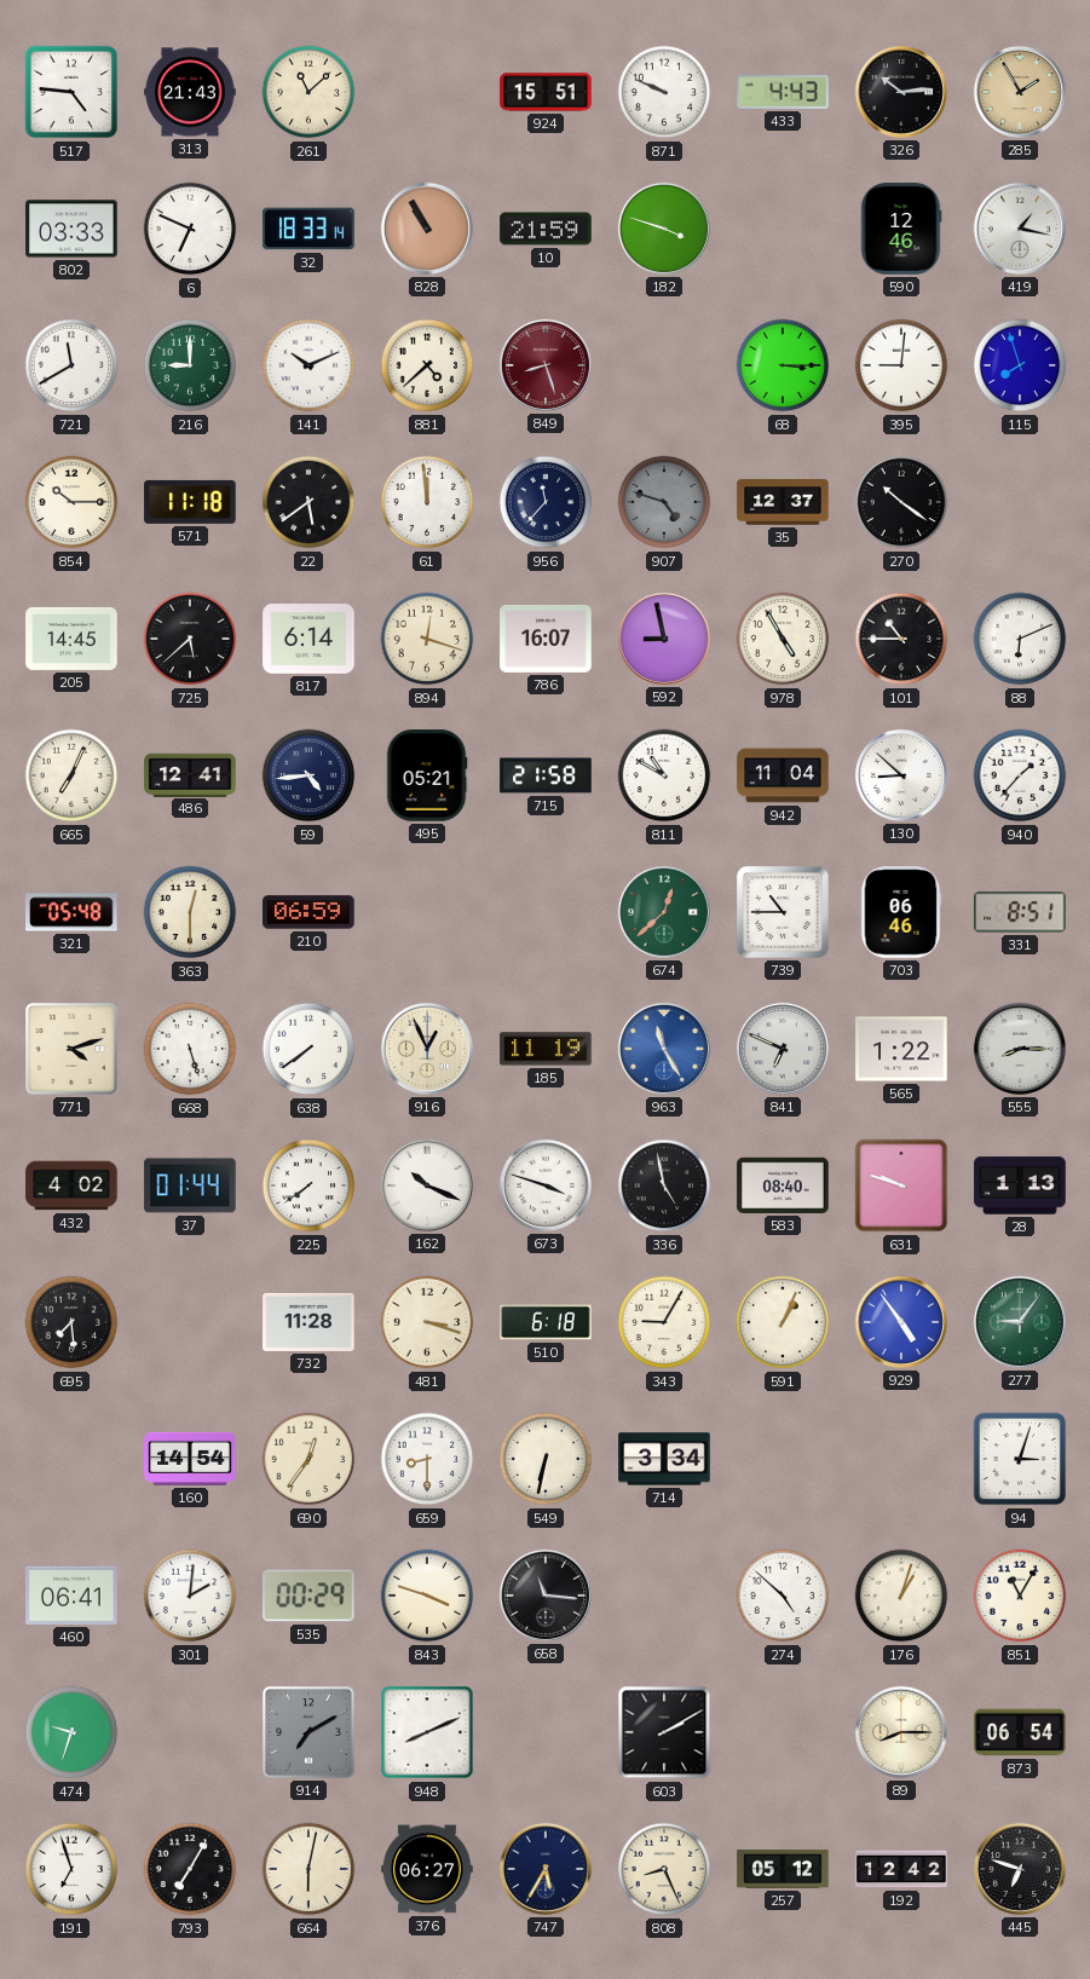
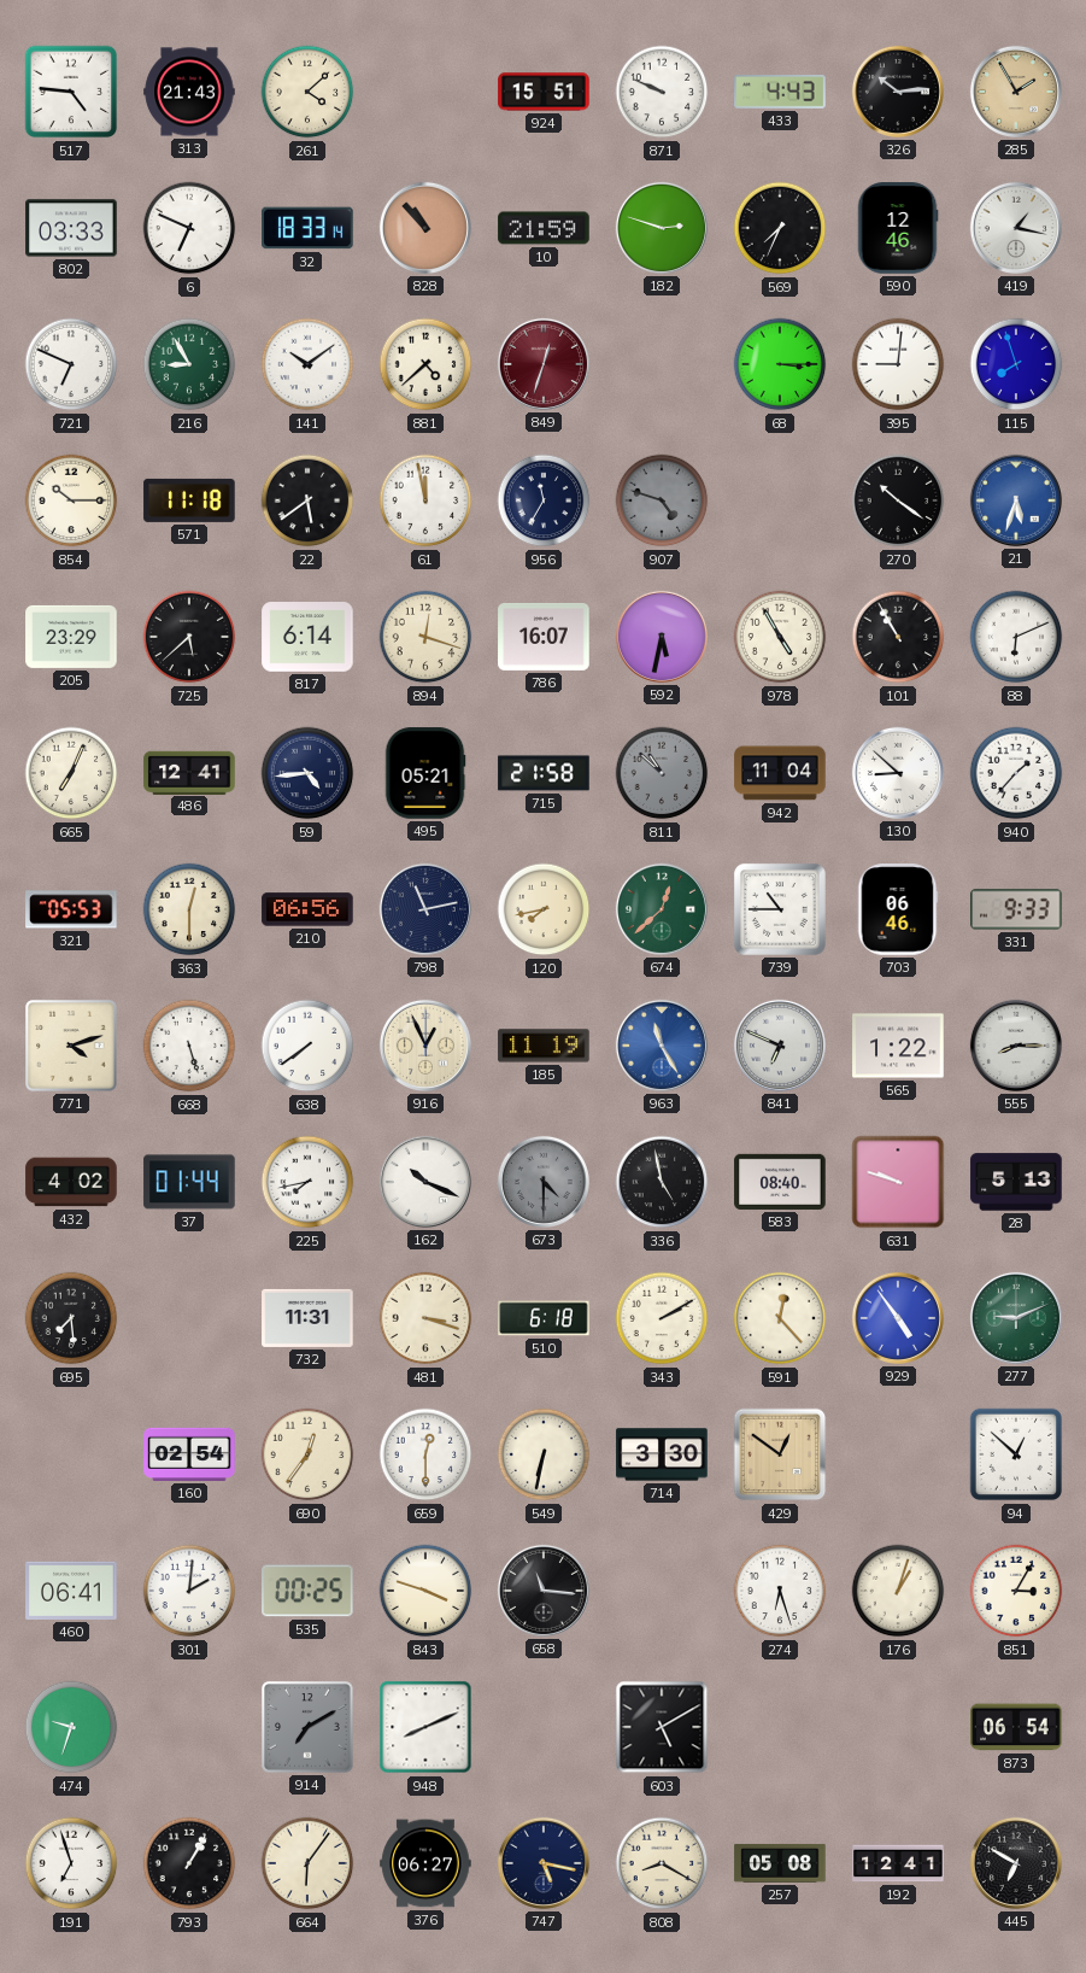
261: 11:08 -> 4:08 (307, 92)
828: 10:55 -> 10:53 (425, 228)
182: 3:48 -> 2:48 (662, 228)
569: none -> 7:34 (780, 228)
721: 11:40 -> 6:49 (71, 364)
216: 9:00 -> 8:55 (189, 364)
141: 10:11 -> 10:09 (307, 364)
849: 8:27 -> 12:33 (544, 364)
61: 11:59 -> 11:58 (425, 500)
956: 11:37 -> 11:35 (544, 500)
35: 12:37 -> none (783, 502)
21: none -> 5:33 (1016, 500)
205: 14:45 -> 23:29 (71, 637)
592: 8:58 -> 5:32 (662, 637)
101: 10:45 -> 10:55 (898, 637)
811: 10:50 -> 10:52 (662, 773)
811 dial: white -> grey (662, 773)
321: 05:48 -> 05:53 (71, 909)
210: 06:59 -> 06:56 (307, 909)
798: none -> 11:13 (425, 909)
120: none -> 7:43 (544, 909)
331: 8:51 -> 9:33 (1016, 909)
225: 7:39 -> 7:43 (307, 1182)
673: 3:48 -> 4:30 (544, 1182)
673 dial: white -> grey (544, 1182)
28: 1:13 -> 5:13 (1016, 1182)
732: 11:28 -> 11:31 (307, 1318)
343: 9:05 -> 2:10 (662, 1318)
591: 1:04 -> 12:23 (780, 1318)
277: 9:06 -> 9:11 (1016, 1318)
160: 14:54 -> 02:54 (189, 1454)
659: 8:30 -> 12:30 (425, 1454)
714: 3:34 -> 3:30 (662, 1454)
429: none -> 12:51 (780, 1454)
94: 3:03 -> 12:52 (1016, 1454)
535: 00:29 -> 00:25 (309, 1591)
274: 4:52 -> 6:27 (780, 1591)
851: 11:05 -> 3:05 (1016, 1591)
603: 2:10 -> 5:10 (662, 1727)
89: 8:15 -> none (901, 1732)
793: 7:05 -> 1:05 (189, 1863)
664: 6:02 -> 6:06 (307, 1863)
747: 5:35 -> 5:17 (544, 1863)
808: 8:26 -> 8:20 (662, 1863)
257: 05:12 -> 05:08 (780, 1863)
192: 12:42 -> 12:41 (898, 1863)
445: 6:48 -> 6:50 (1016, 1863)
